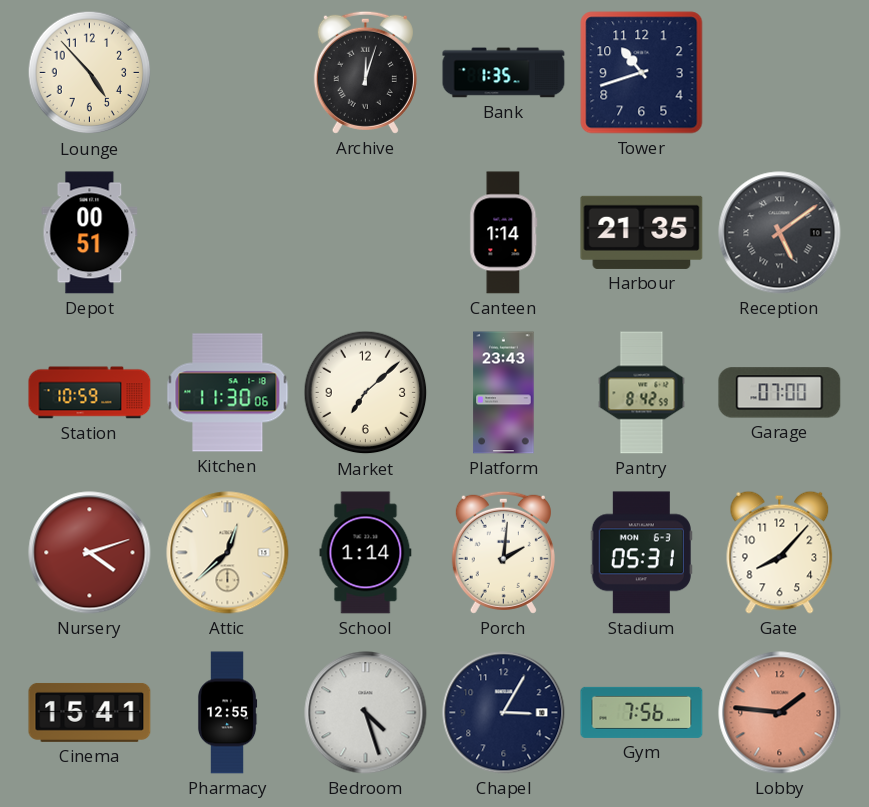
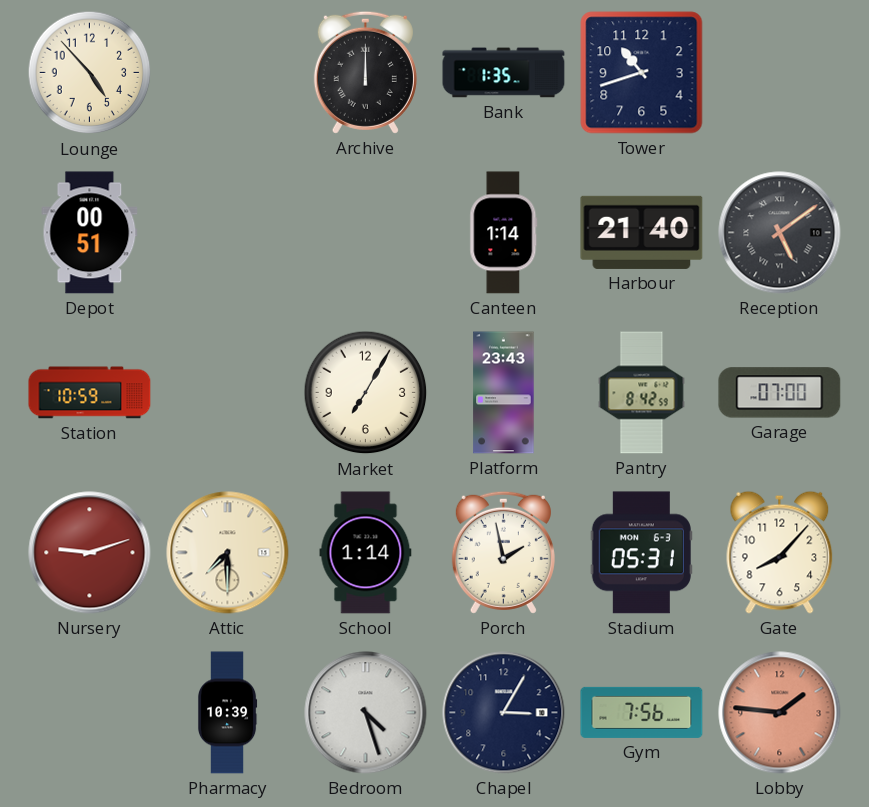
Archive: 12:03 -> 12:00 (365, 72)
Harbour: 21:35 -> 21:40 (642, 232)
Kitchen: 11:30 -> none (228, 393)
Market: 7:08 -> 7:05 (366, 393)
Nursery: 4:12 -> 9:12 (90, 553)
Attic: 12:38 -> 7:30 (228, 553)
Porch: 2:01 -> 1:58 (503, 552)
Cinema: 15:41 -> none (90, 712)
Pharmacy: 12:55 -> 10:39 (227, 713)
